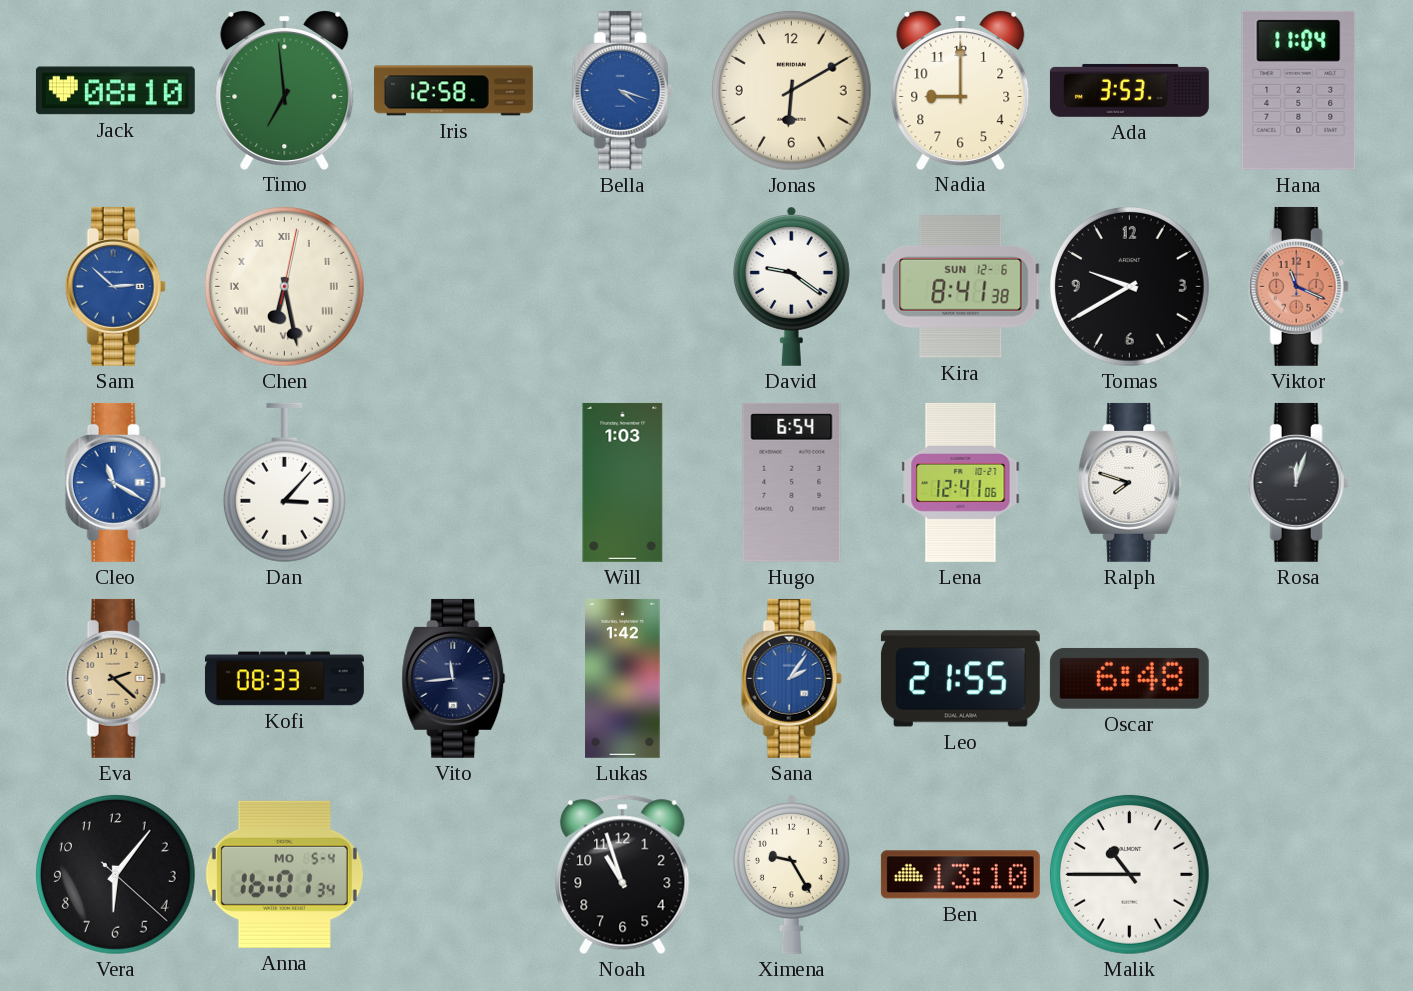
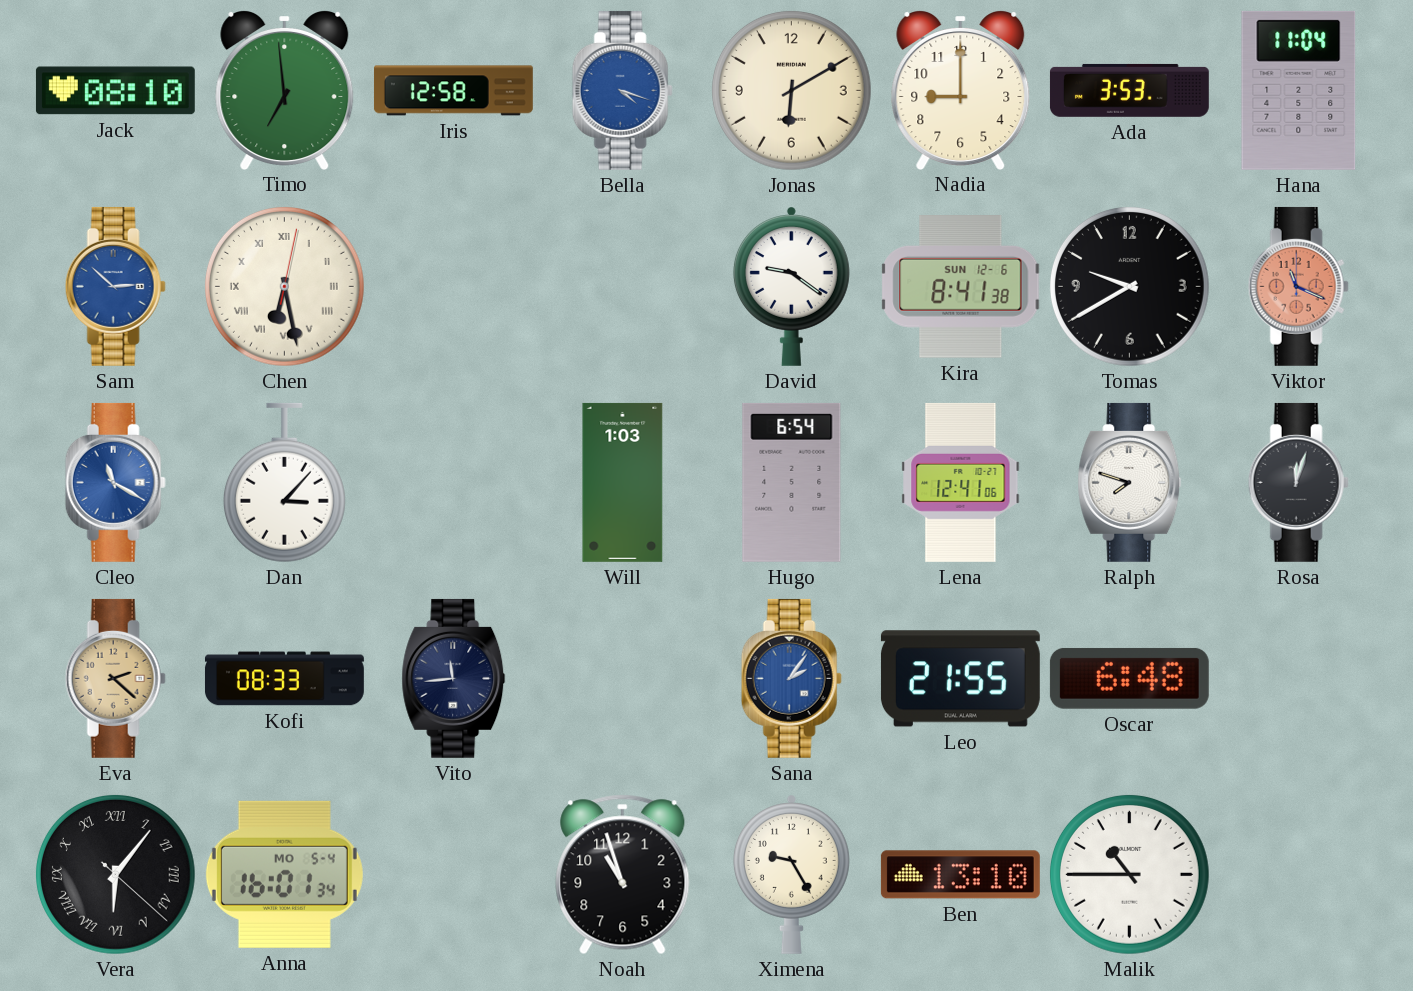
Lukas: 1:42 -> none (623, 678)
Vera numerals: Arabic -> Roman (115, 874)
